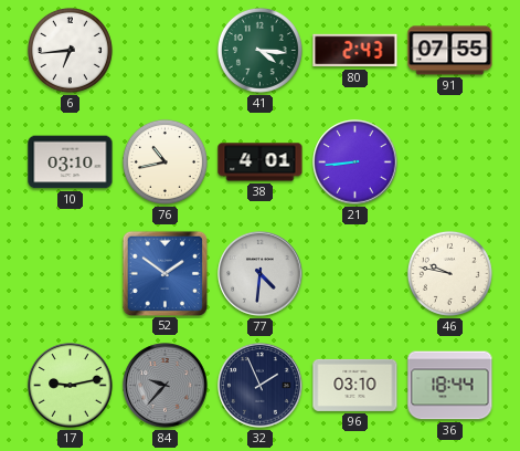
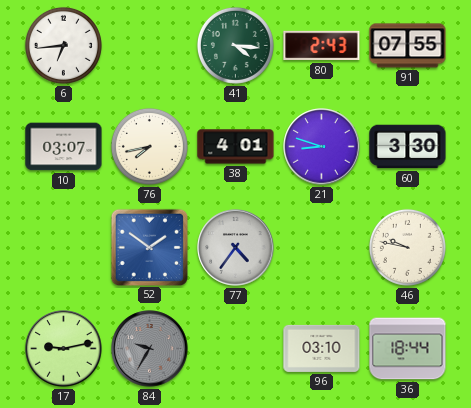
10: 03:10 -> 03:07 (64, 147)
76: 10:43 -> 7:43 (149, 146)
21: 8:44 -> 8:48 (322, 147)
60: none -> 3:30 (408, 147)
77: 4:31 -> 4:36 (236, 248)
84: 9:37 -> 9:35 (150, 349)
32: 1:56 -> none (261, 386)
